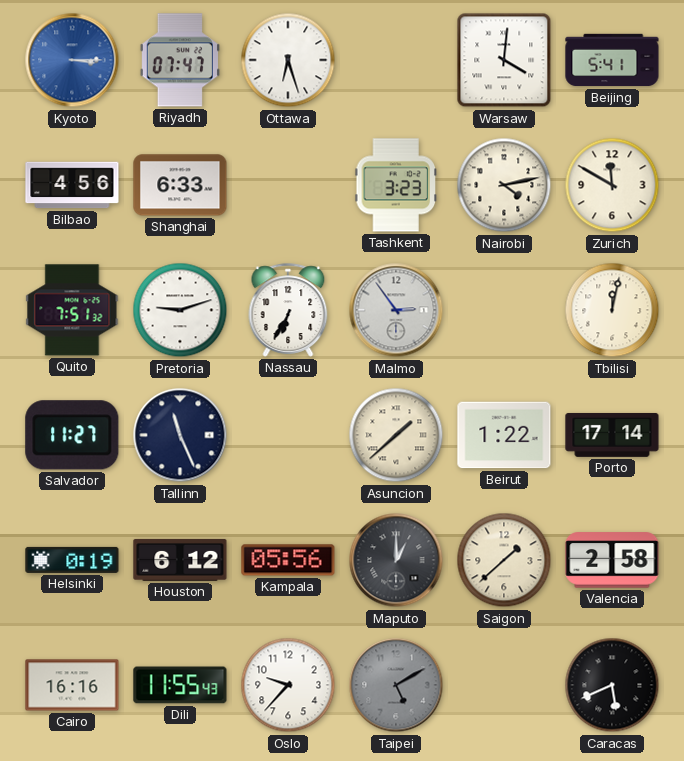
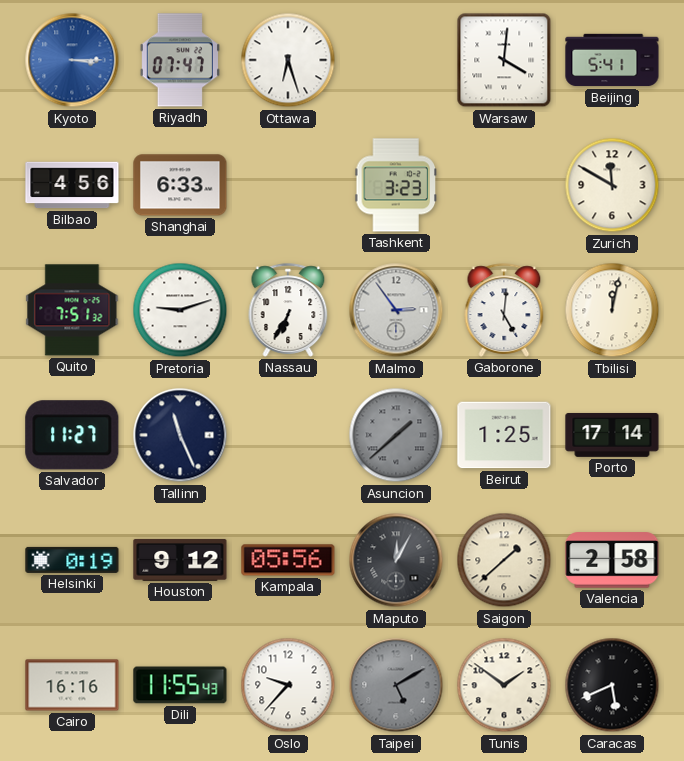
Nairobi: 4:13 -> none (504, 185)
Gaborone: none -> 5:01 (504, 310)
Asuncion dial: cream -> grey (396, 435)
Beirut: 1:22 -> 1:25 (504, 435)
Houston: 6:12 -> 9:12 (180, 560)
Maputo: 1:00 -> 12:05 (396, 560)
Tunis: none -> 1:51 (504, 685)
